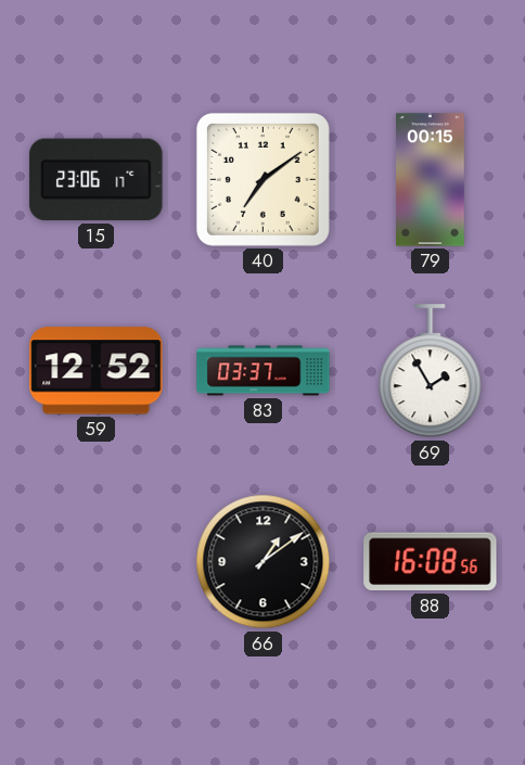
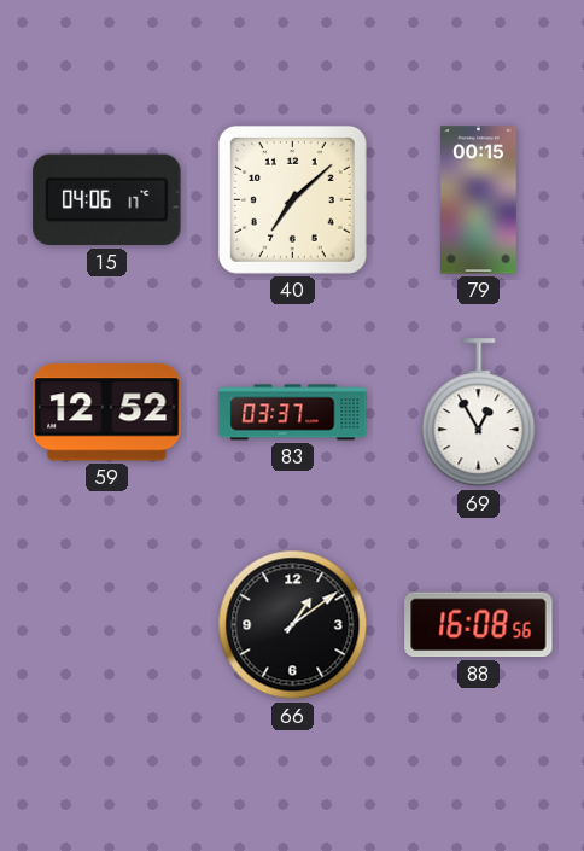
15: 23:06 -> 04:06 (107, 200)
40: 7:09 -> 7:08 (292, 199)
69: 1:55 -> 12:55 (479, 413)
